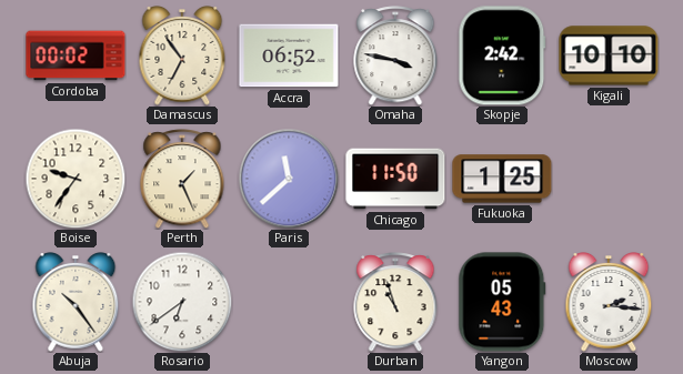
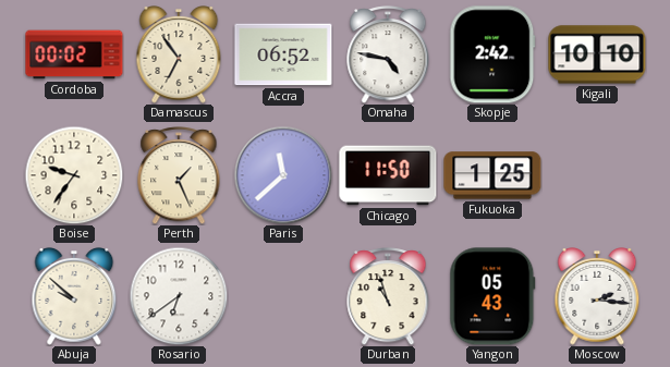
Omaha: 3:47 -> 4:47 (388, 56)
Abuja: 10:24 -> 9:52 (74, 297)
